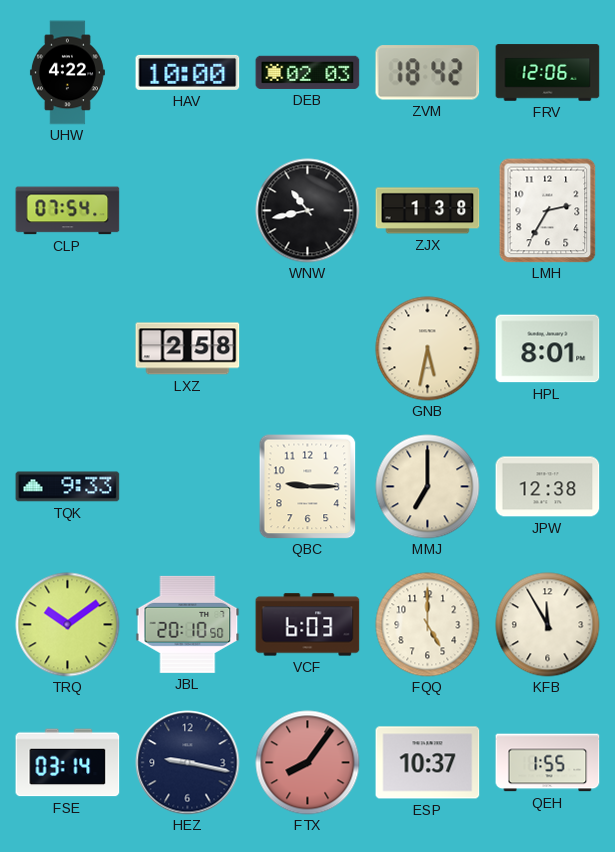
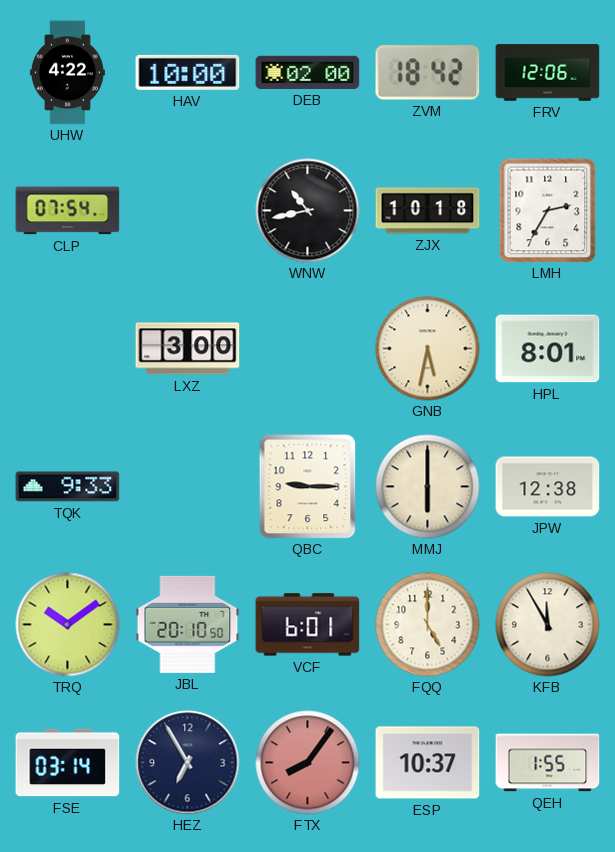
DEB: 02:03 -> 02:00 (308, 72)
ZJX: 1:38 -> 10:18 (428, 211)
LXZ: 2:58 -> 3:00 (188, 349)
MMJ: 7:00 -> 6:00 (428, 487)
VCF: 6:03 -> 6:01 (308, 625)
HEZ: 9:17 -> 6:55 (188, 763)
